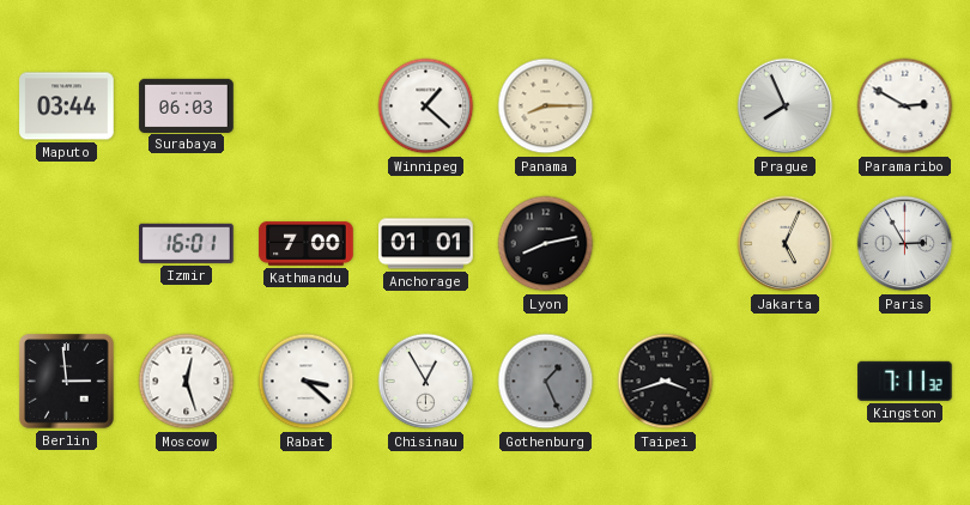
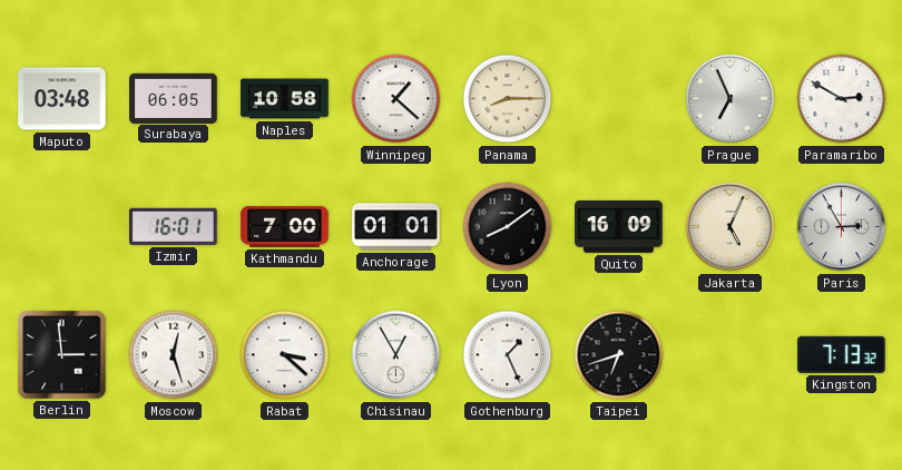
Maputo: 03:44 -> 03:48 (62, 99)
Surabaya: 06:03 -> 06:05 (174, 98)
Naples: none -> 10:58 (285, 99)
Prague: 7:56 -> 6:56 (731, 99)
Lyon: 8:13 -> 8:09 (508, 227)
Quito: none -> 16:09 (619, 226)
Gothenburg dial: grey -> white (508, 355)
Taipei: 3:42 -> 6:42 (619, 355)
Kingston: 7:11 -> 7:13 (842, 354)
